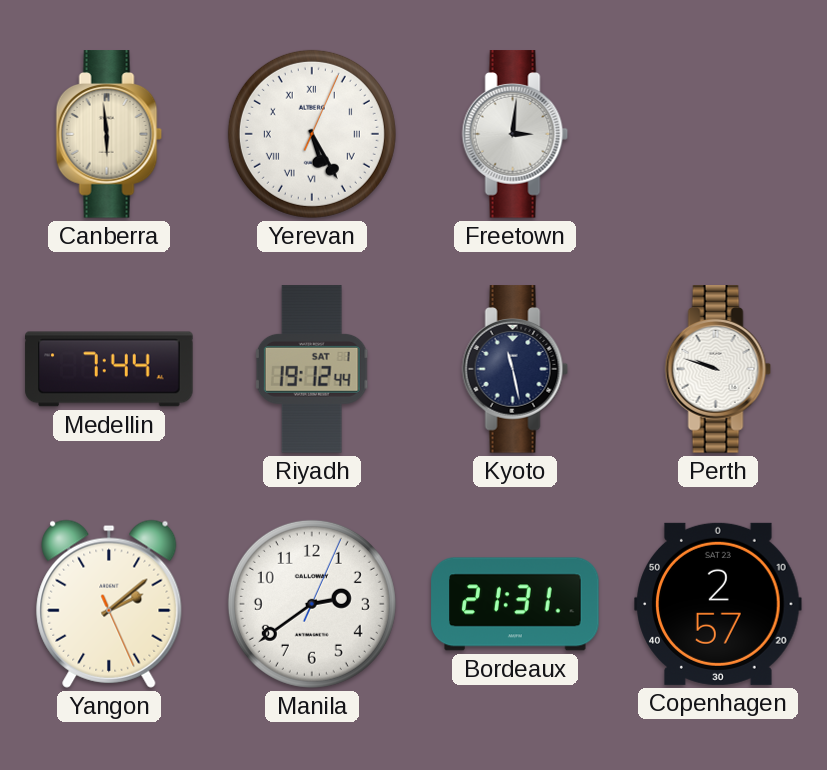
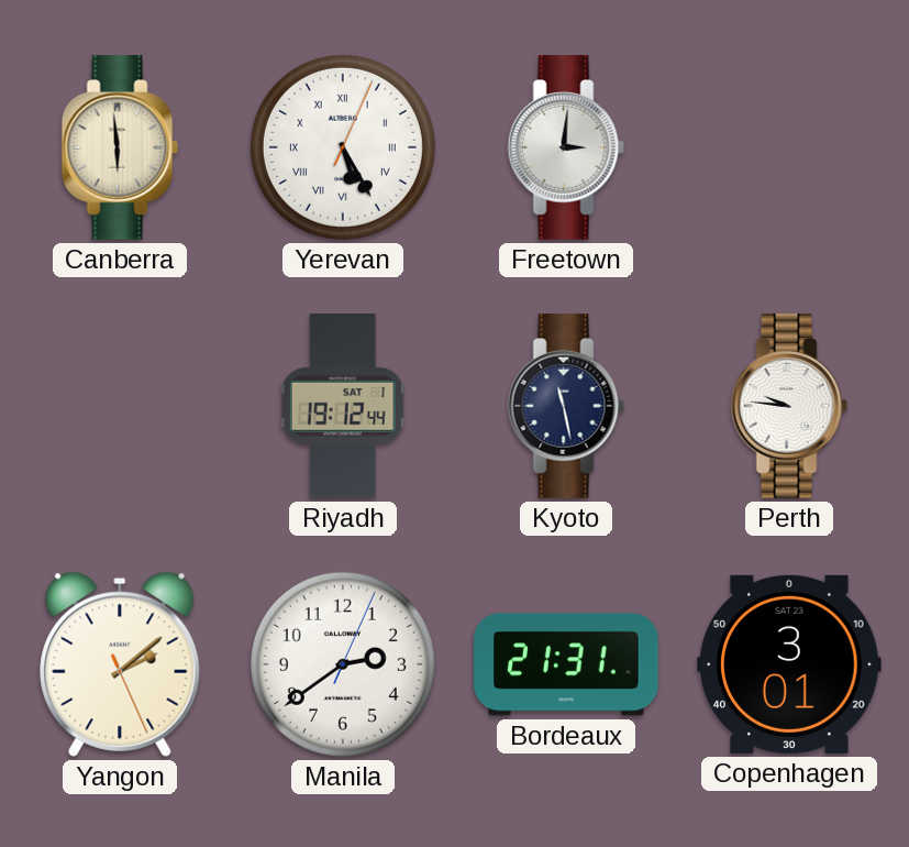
Medellin: 7:44 -> none (109, 369)
Perth: 9:48 -> 9:46 (789, 406)
Copenhagen: 2:57 -> 3:01 (789, 664)
